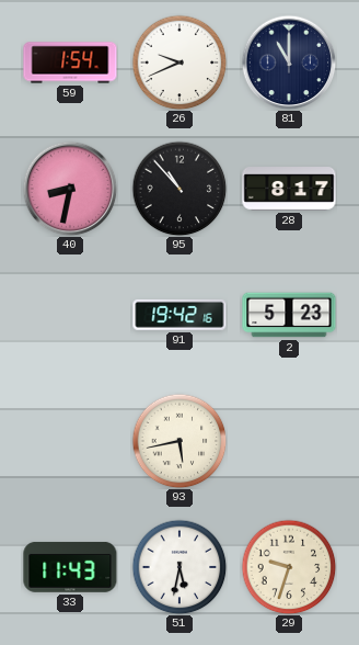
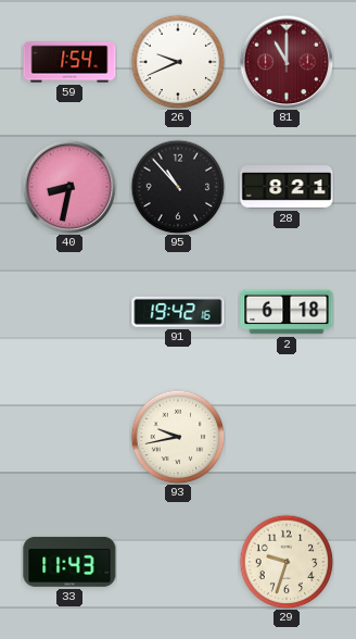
81 dial: navy -> burgundy (287, 62)
28: 8:17 -> 8:21 (287, 188)
2: 5:23 -> 6:18 (287, 312)
93: 5:43 -> 9:43 (178, 437)
51: 5:32 -> none (179, 567)
